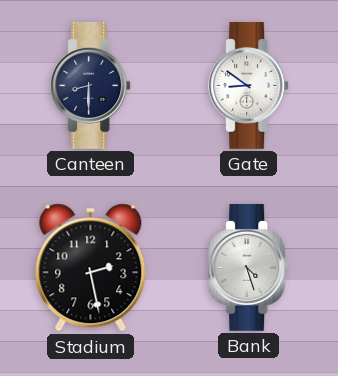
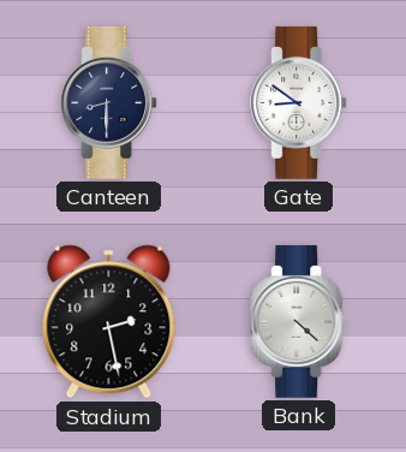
Bank: 4:27 -> 4:22 (299, 321)
